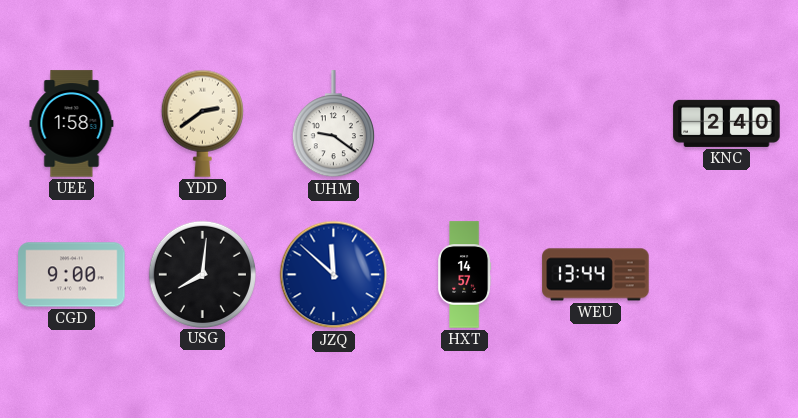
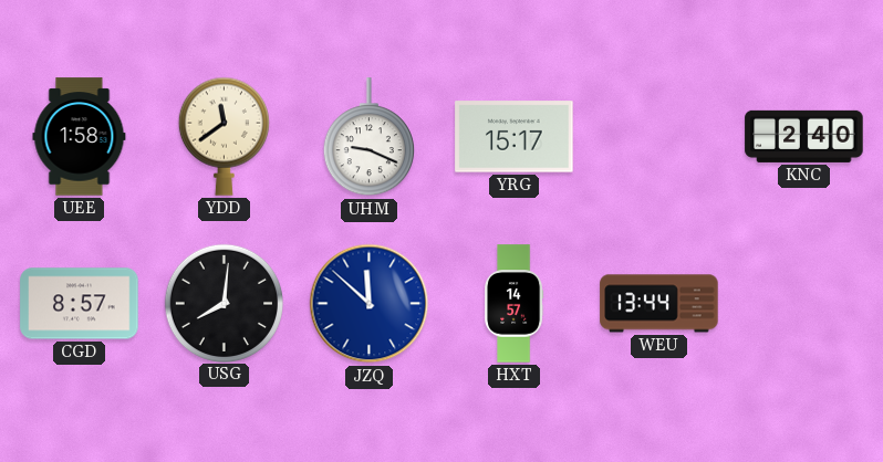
YDD: 2:39 -> 11:39 (224, 136)
UHM: 9:21 -> 9:19 (368, 137)
YRG: none -> 15:17 (515, 137)
CGD: 9:00 -> 8:57 (80, 304)
